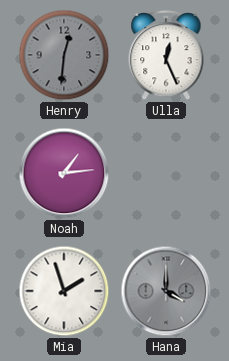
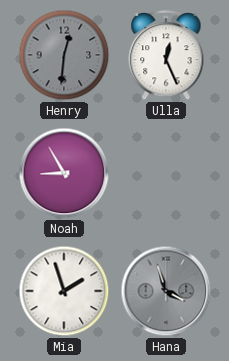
Noah: 1:14 -> 8:55 (64, 173)
Hana: 4:00 -> 3:57 (166, 291)
